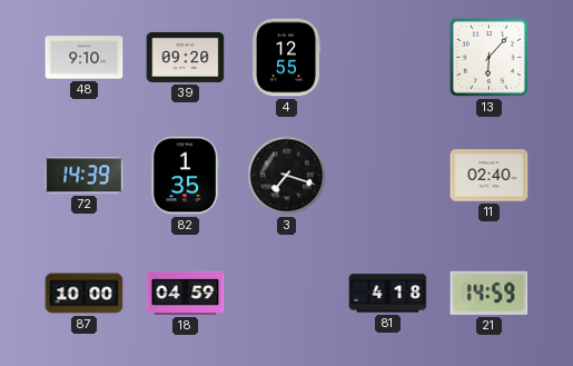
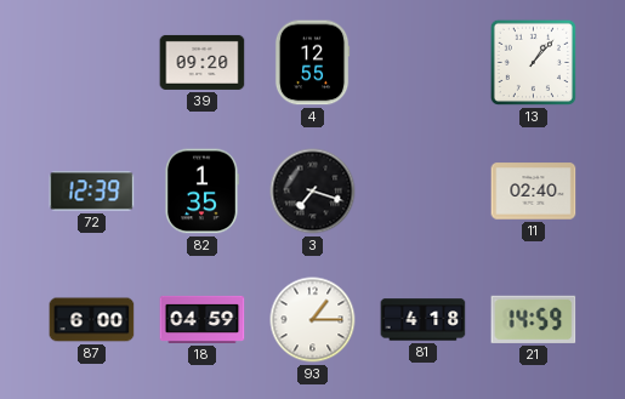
48: 9:10 -> none (85, 58)
13: 6:07 -> 1:07 (533, 62)
72: 14:39 -> 12:39 (92, 192)
87: 10:00 -> 6:00 (92, 320)
93: none -> 1:15 (313, 320)
